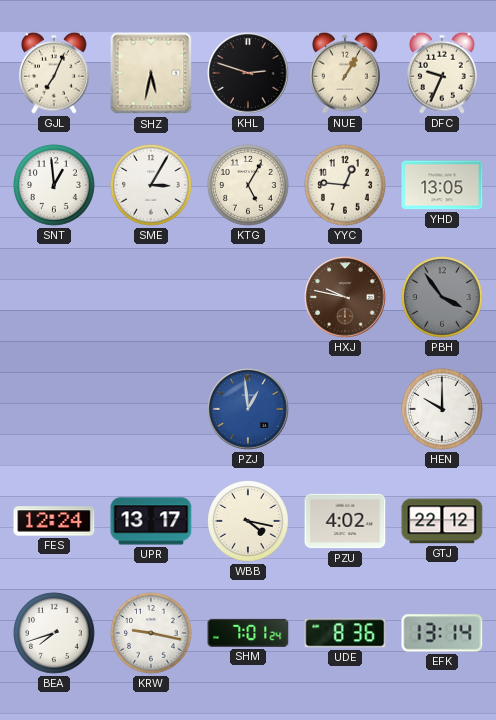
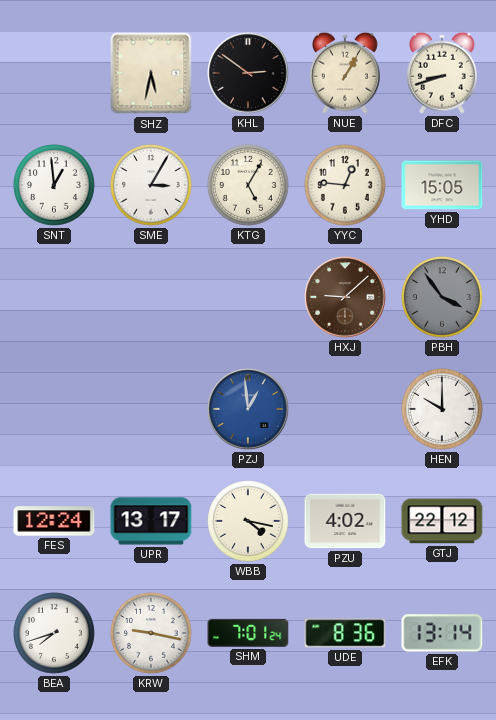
GJL: 7:04 -> none (55, 73)
KHL: 2:48 -> 2:51 (248, 73)
DFC: 9:34 -> 8:42 (443, 73)
YHD: 13:05 -> 15:05 (442, 185)
HXJ: 9:47 -> 9:08 (345, 297)
